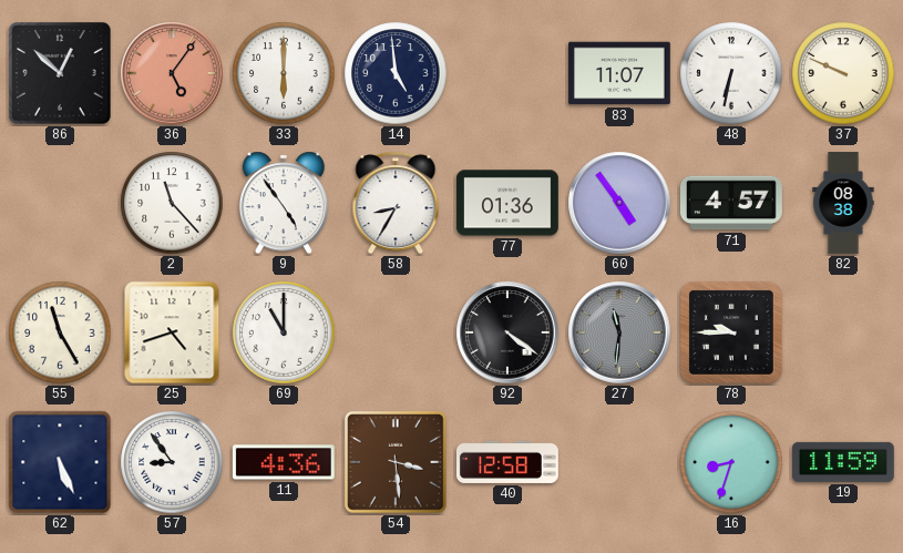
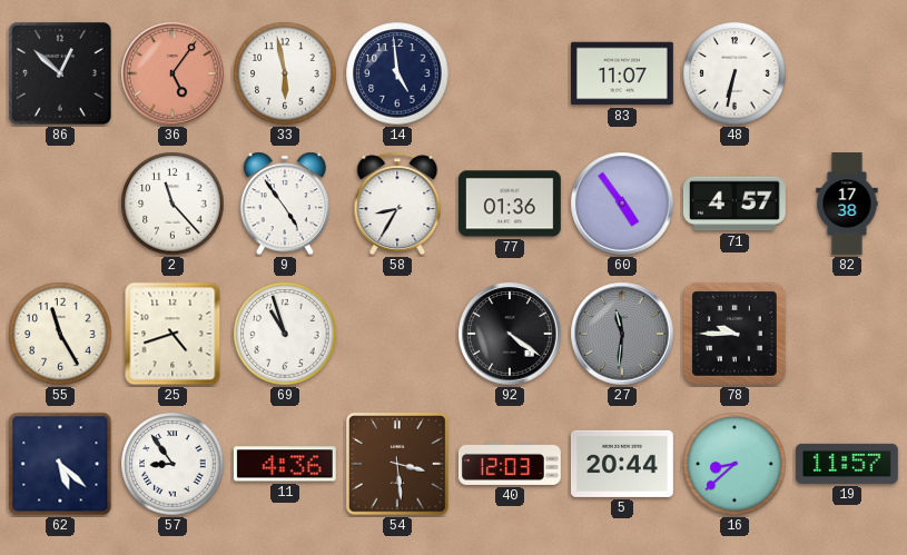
33: 6:00 -> 5:58 (285, 73)
37: 9:49 -> none (843, 73)
82: 08:38 -> 17:38 (847, 204)
69: 11:00 -> 10:57 (285, 334)
62: 5:26 -> 5:22 (60, 464)
40: 12:58 -> 12:03 (510, 464)
5: none -> 20:44 (622, 464)
16: 8:33 -> 8:38 (735, 464)
19: 11:59 -> 11:57 (847, 464)
